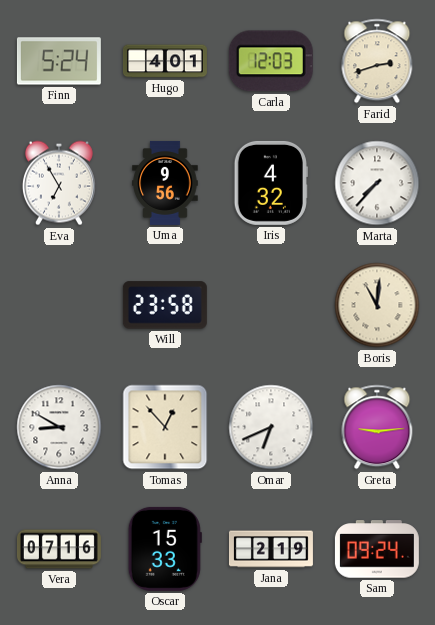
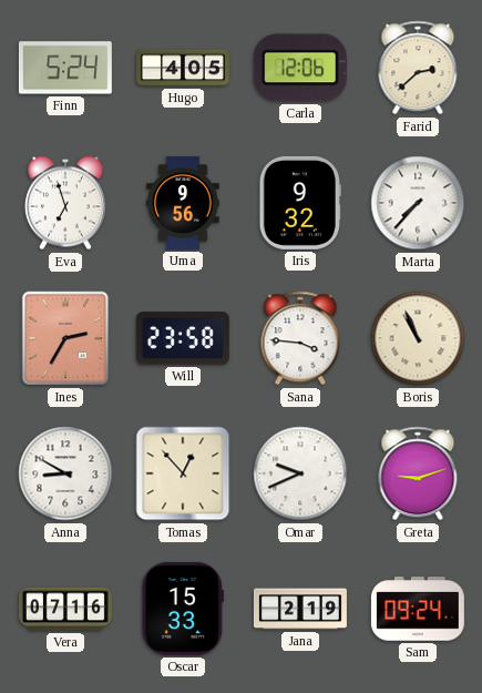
Hugo: 4:01 -> 4:05 (183, 68)
Carla: 12:03 -> 12:06 (300, 68)
Farid: 2:42 -> 2:38 (418, 68)
Eva: 6:55 -> 6:57 (65, 203)
Iris: 4:32 -> 9:32 (300, 203)
Ines: none -> 2:35 (65, 338)
Sana: none -> 3:46 (300, 338)
Boris: 11:01 -> 10:56 (418, 338)
Omar: 6:41 -> 9:41 (300, 473)
Greta: 9:14 -> 9:12 (418, 473)
